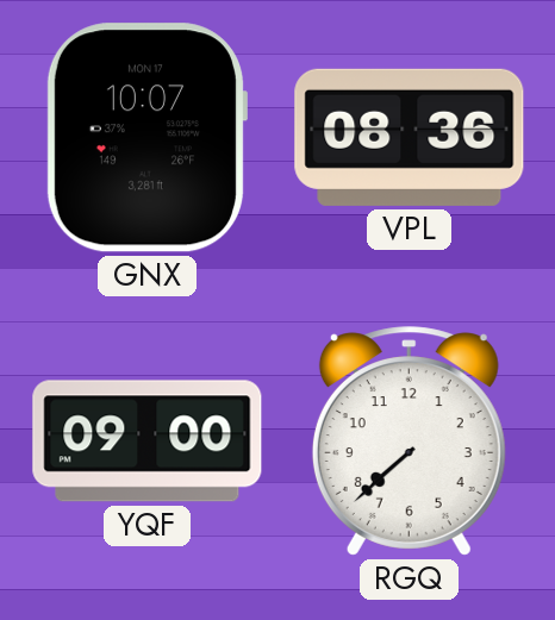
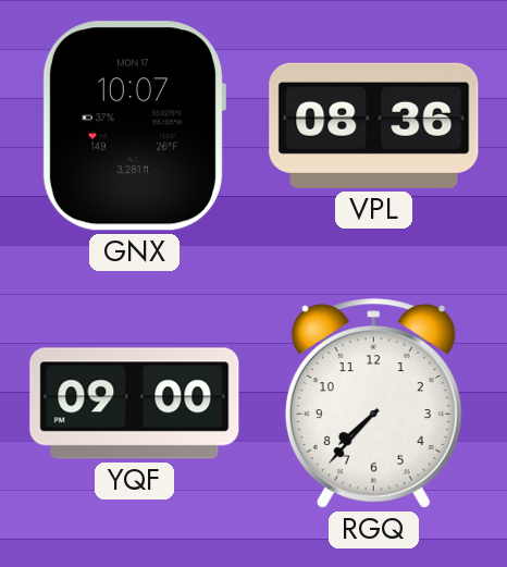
RGQ: 7:38 -> 7:37 (373, 404)
